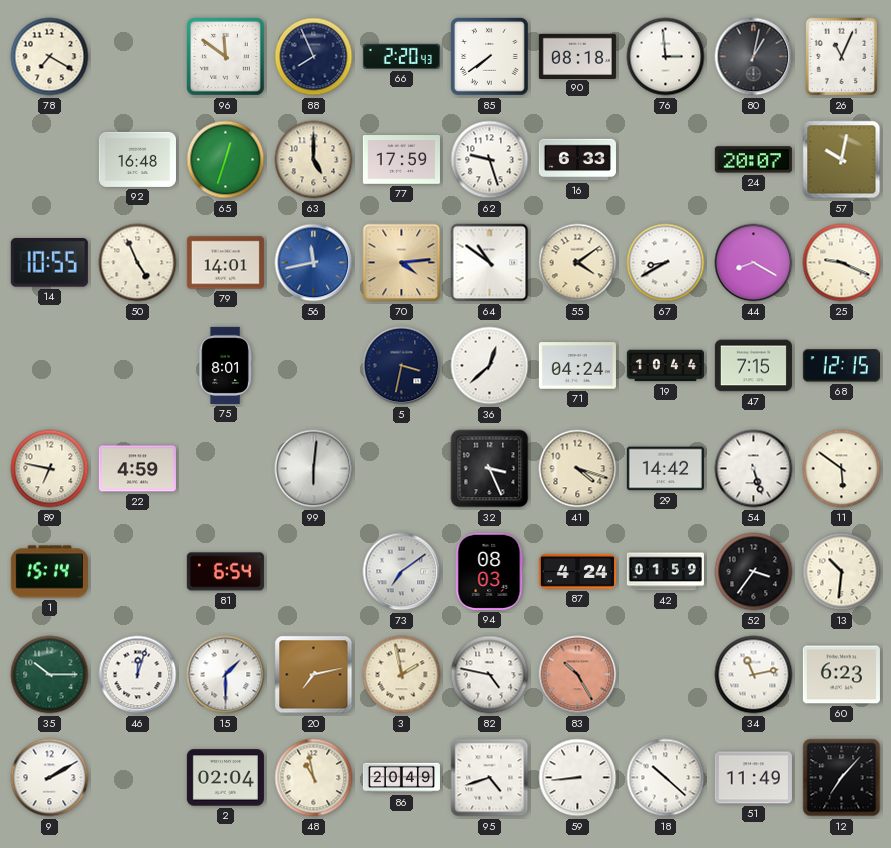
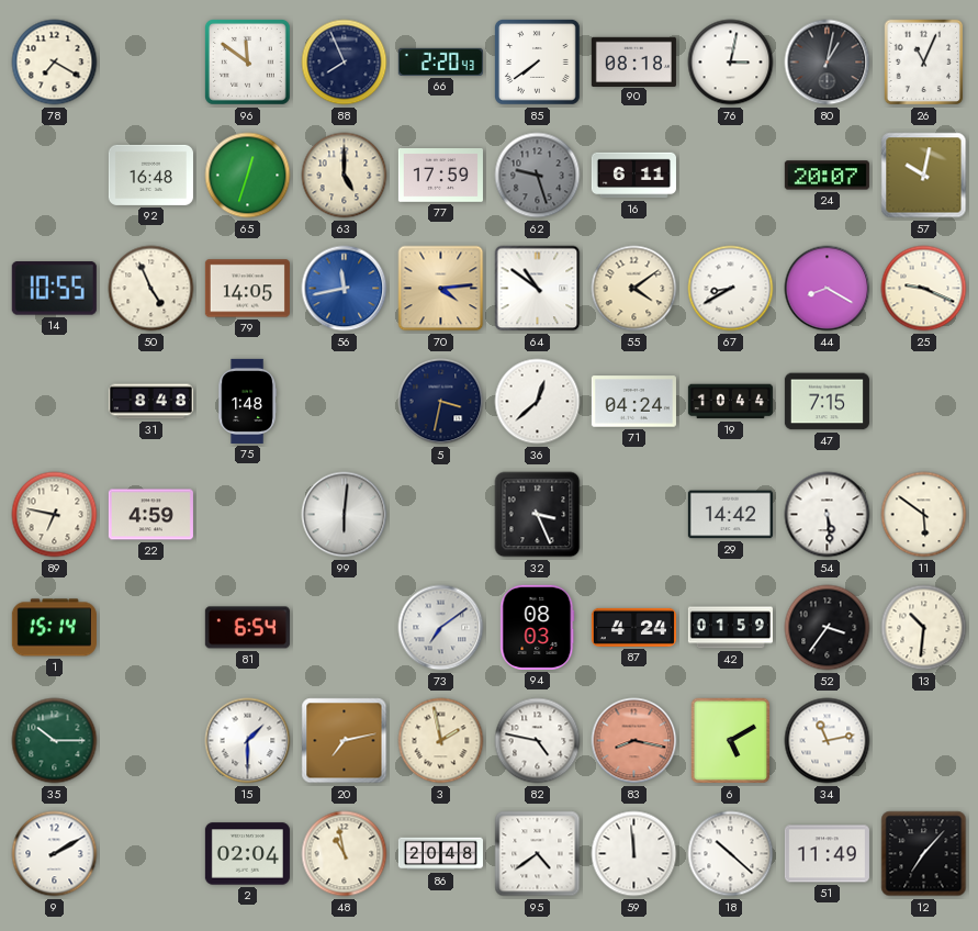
76: 2:59 -> 3:02 (731, 63)
62 dial: white -> grey (538, 176)
16: 6:33 -> 6:11 (633, 176)
79: 14:01 -> 14:05 (247, 289)
31: none -> 8:48 (150, 402)
75: 8:01 -> 1:48 (247, 401)
68: 12:15 -> none (841, 366)
41: 4:18 -> none (578, 469)
54: 5:27 -> 5:29 (828, 515)
46: 12:03 -> none (138, 675)
83: 10:25 -> 8:17 (634, 741)
6: none -> 5:10 (731, 741)
60: 6:23 -> none (841, 675)
86: 20:49 -> 20:48 (440, 854)
95: 4:42 -> 4:39 (538, 854)
59: 8:44 -> 11:59 (634, 854)
